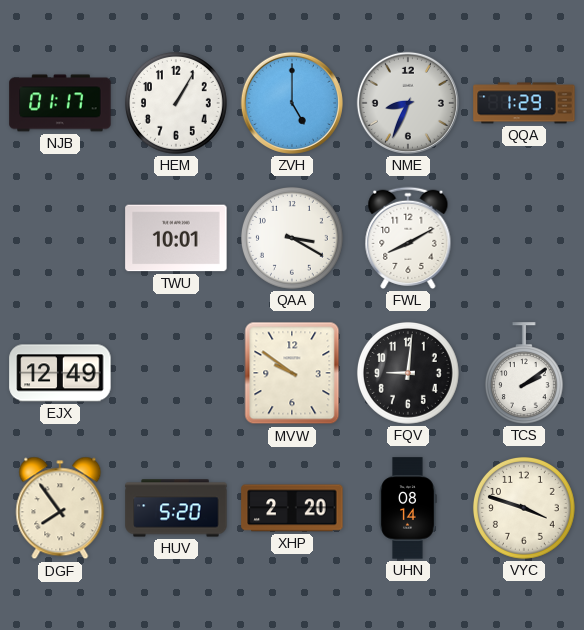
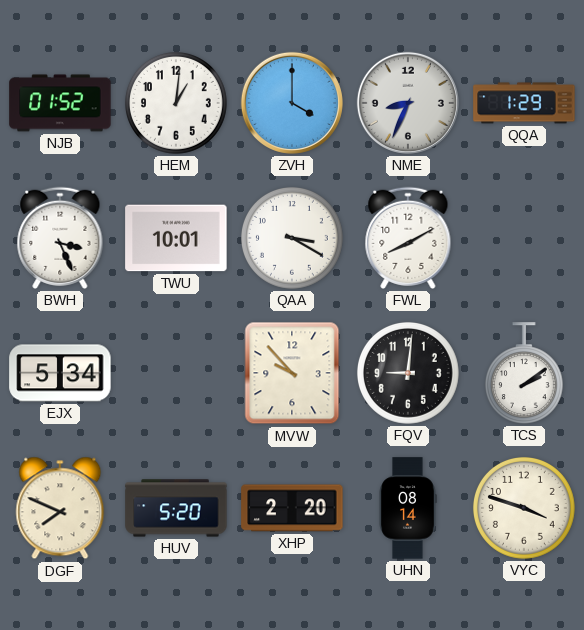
NJB: 01:17 -> 01:52 (60, 103)
HEM: 1:05 -> 1:01 (176, 103)
ZVH: 5:00 -> 4:00 (292, 103)
BWH: none -> 3:26 (60, 238)
EJX: 12:49 -> 5:34 (60, 373)
MVW: 9:51 -> 9:53 (292, 373)
DGF: 7:54 -> 7:49 (60, 508)
